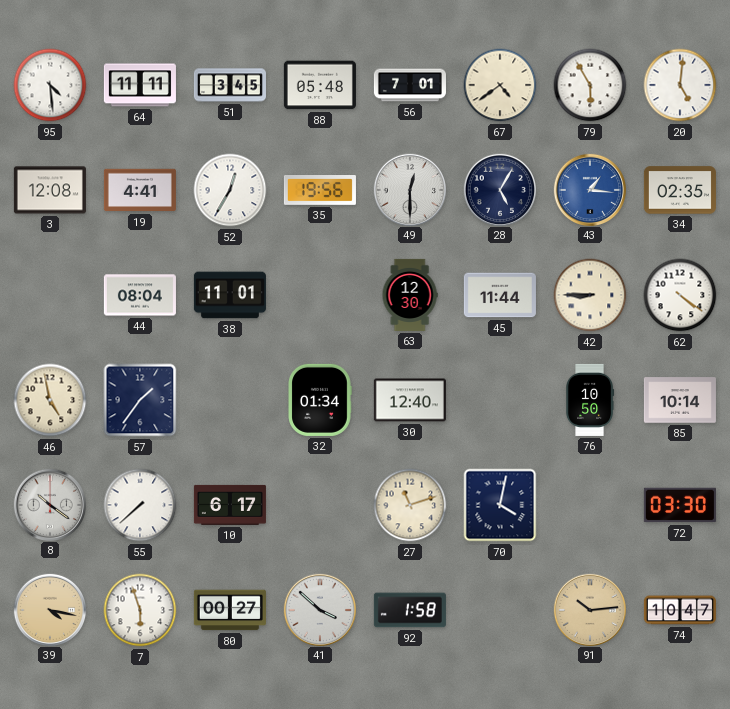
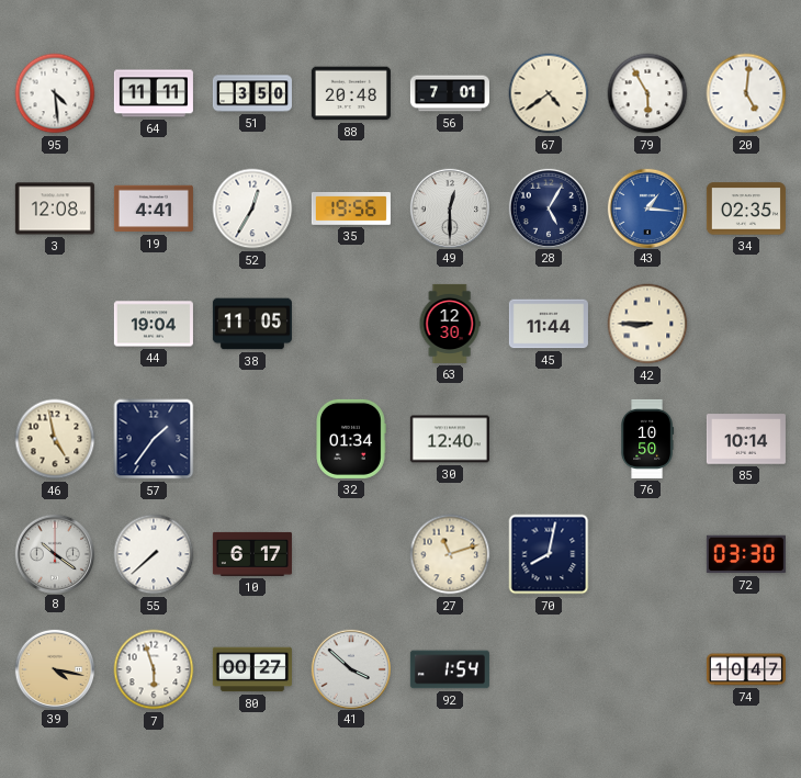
51: 3:45 -> 3:50 (252, 93)
88: 05:48 -> 20:48 (351, 93)
44: 08:04 -> 19:04 (154, 324)
38: 11:01 -> 11:05 (252, 324)
62: 4:21 -> none (680, 295)
70: 4:02 -> 8:02 (549, 554)
92: 1:58 -> 1:54 (450, 669)
91: 10:14 -> none (589, 609)
